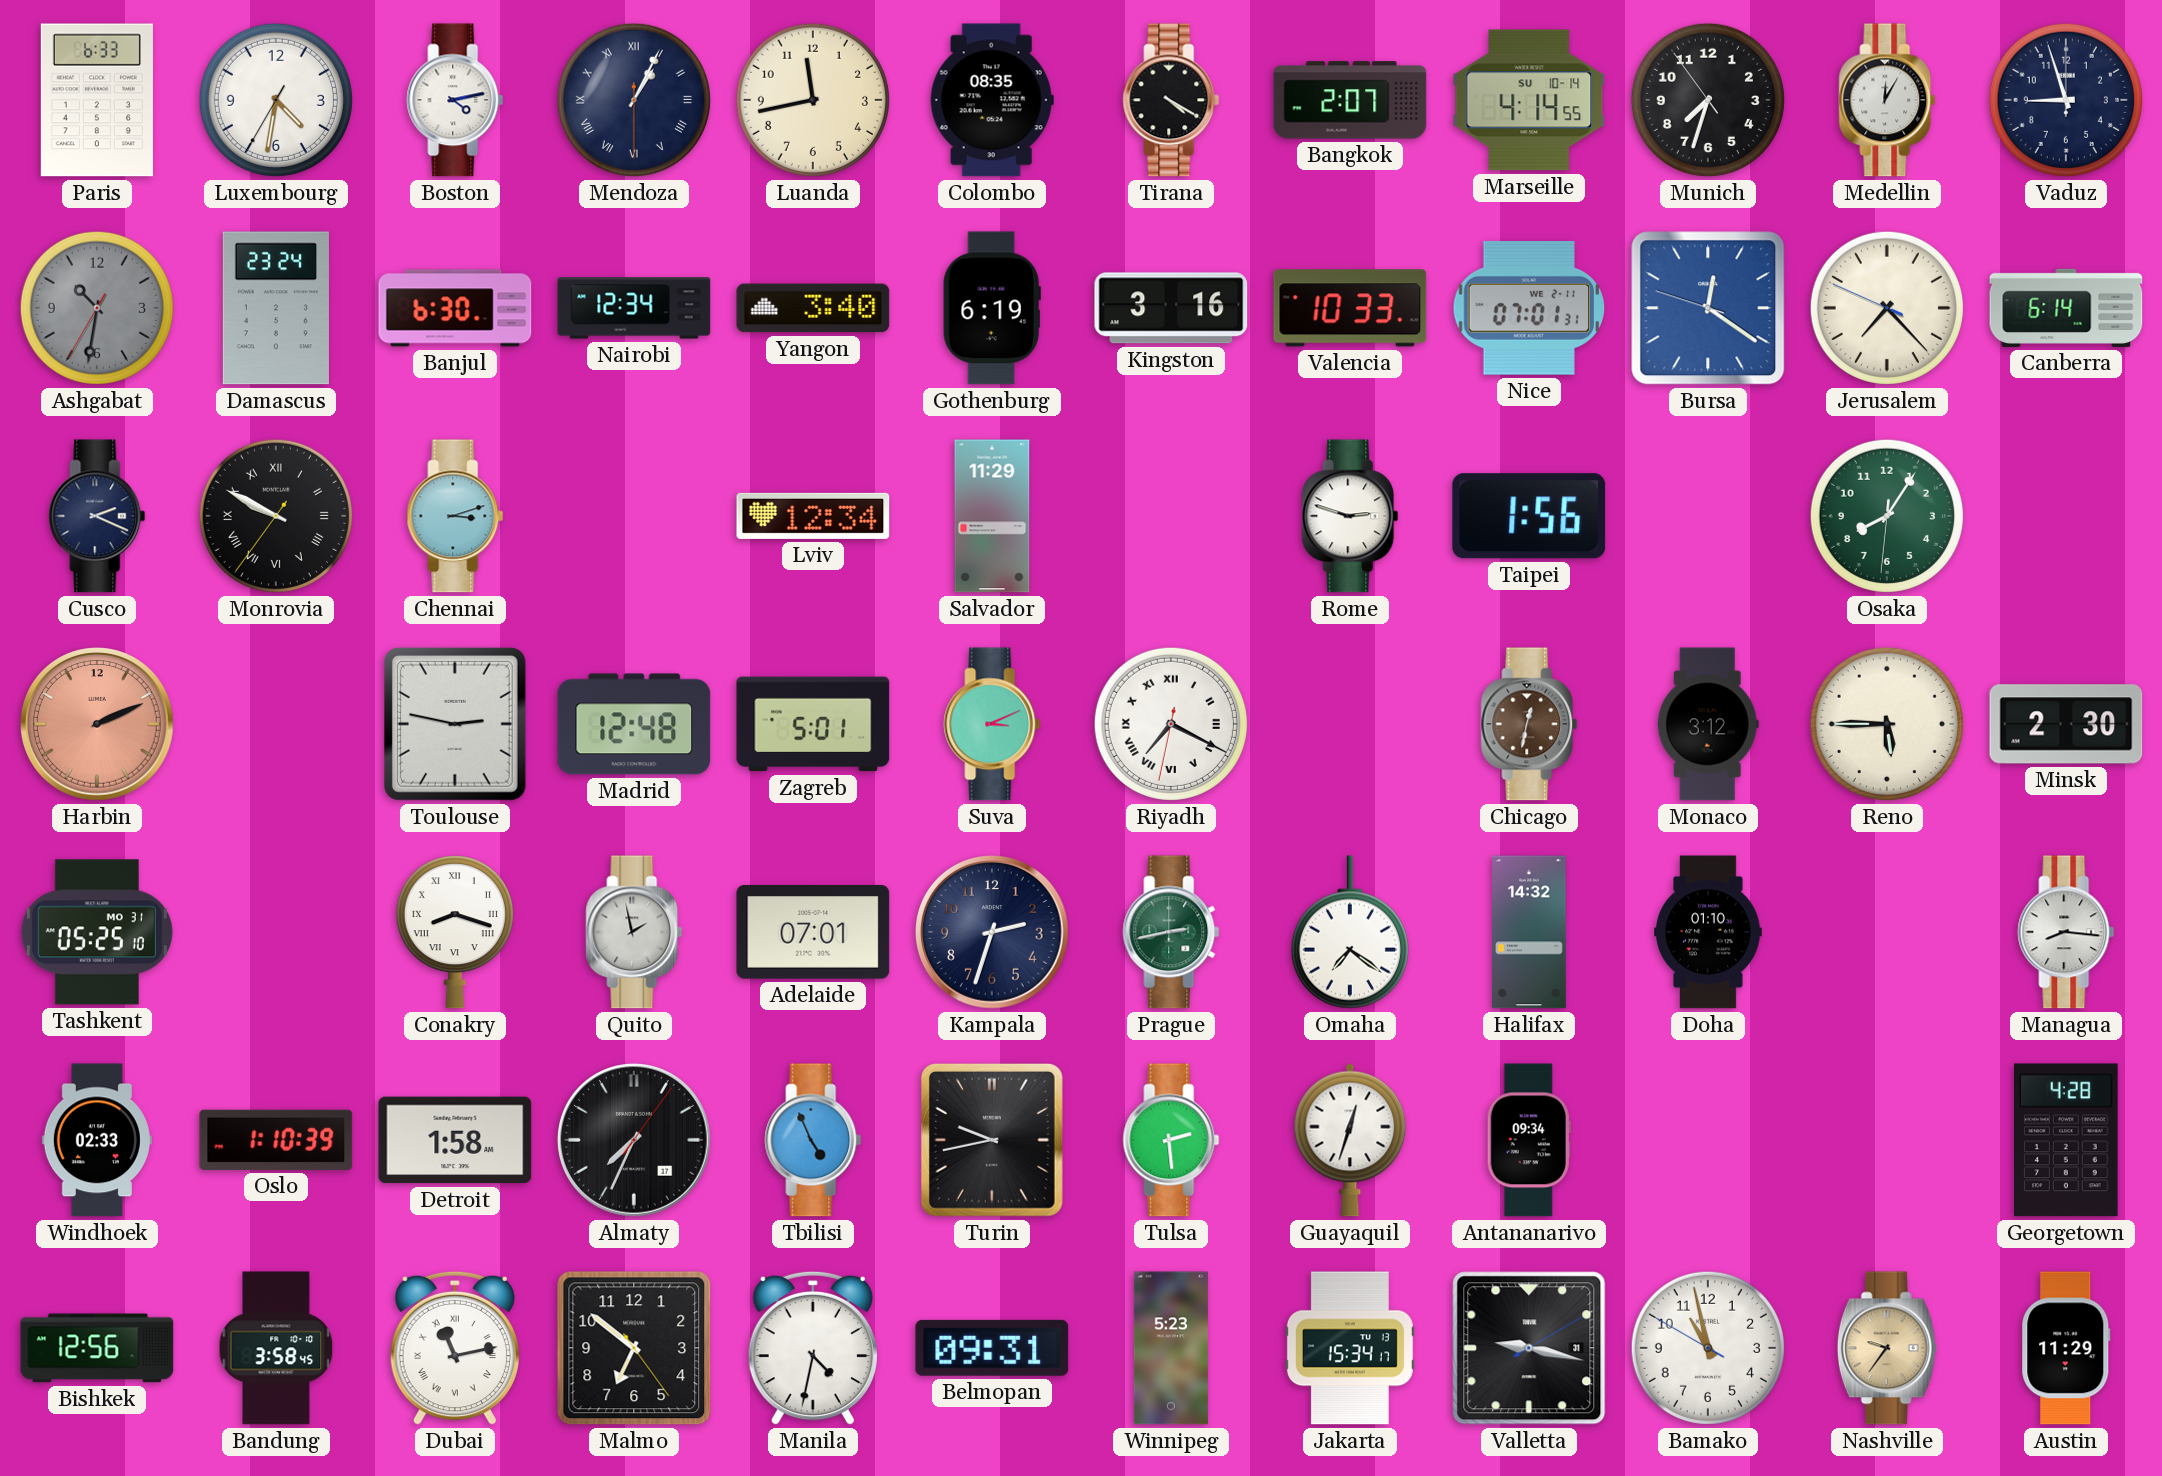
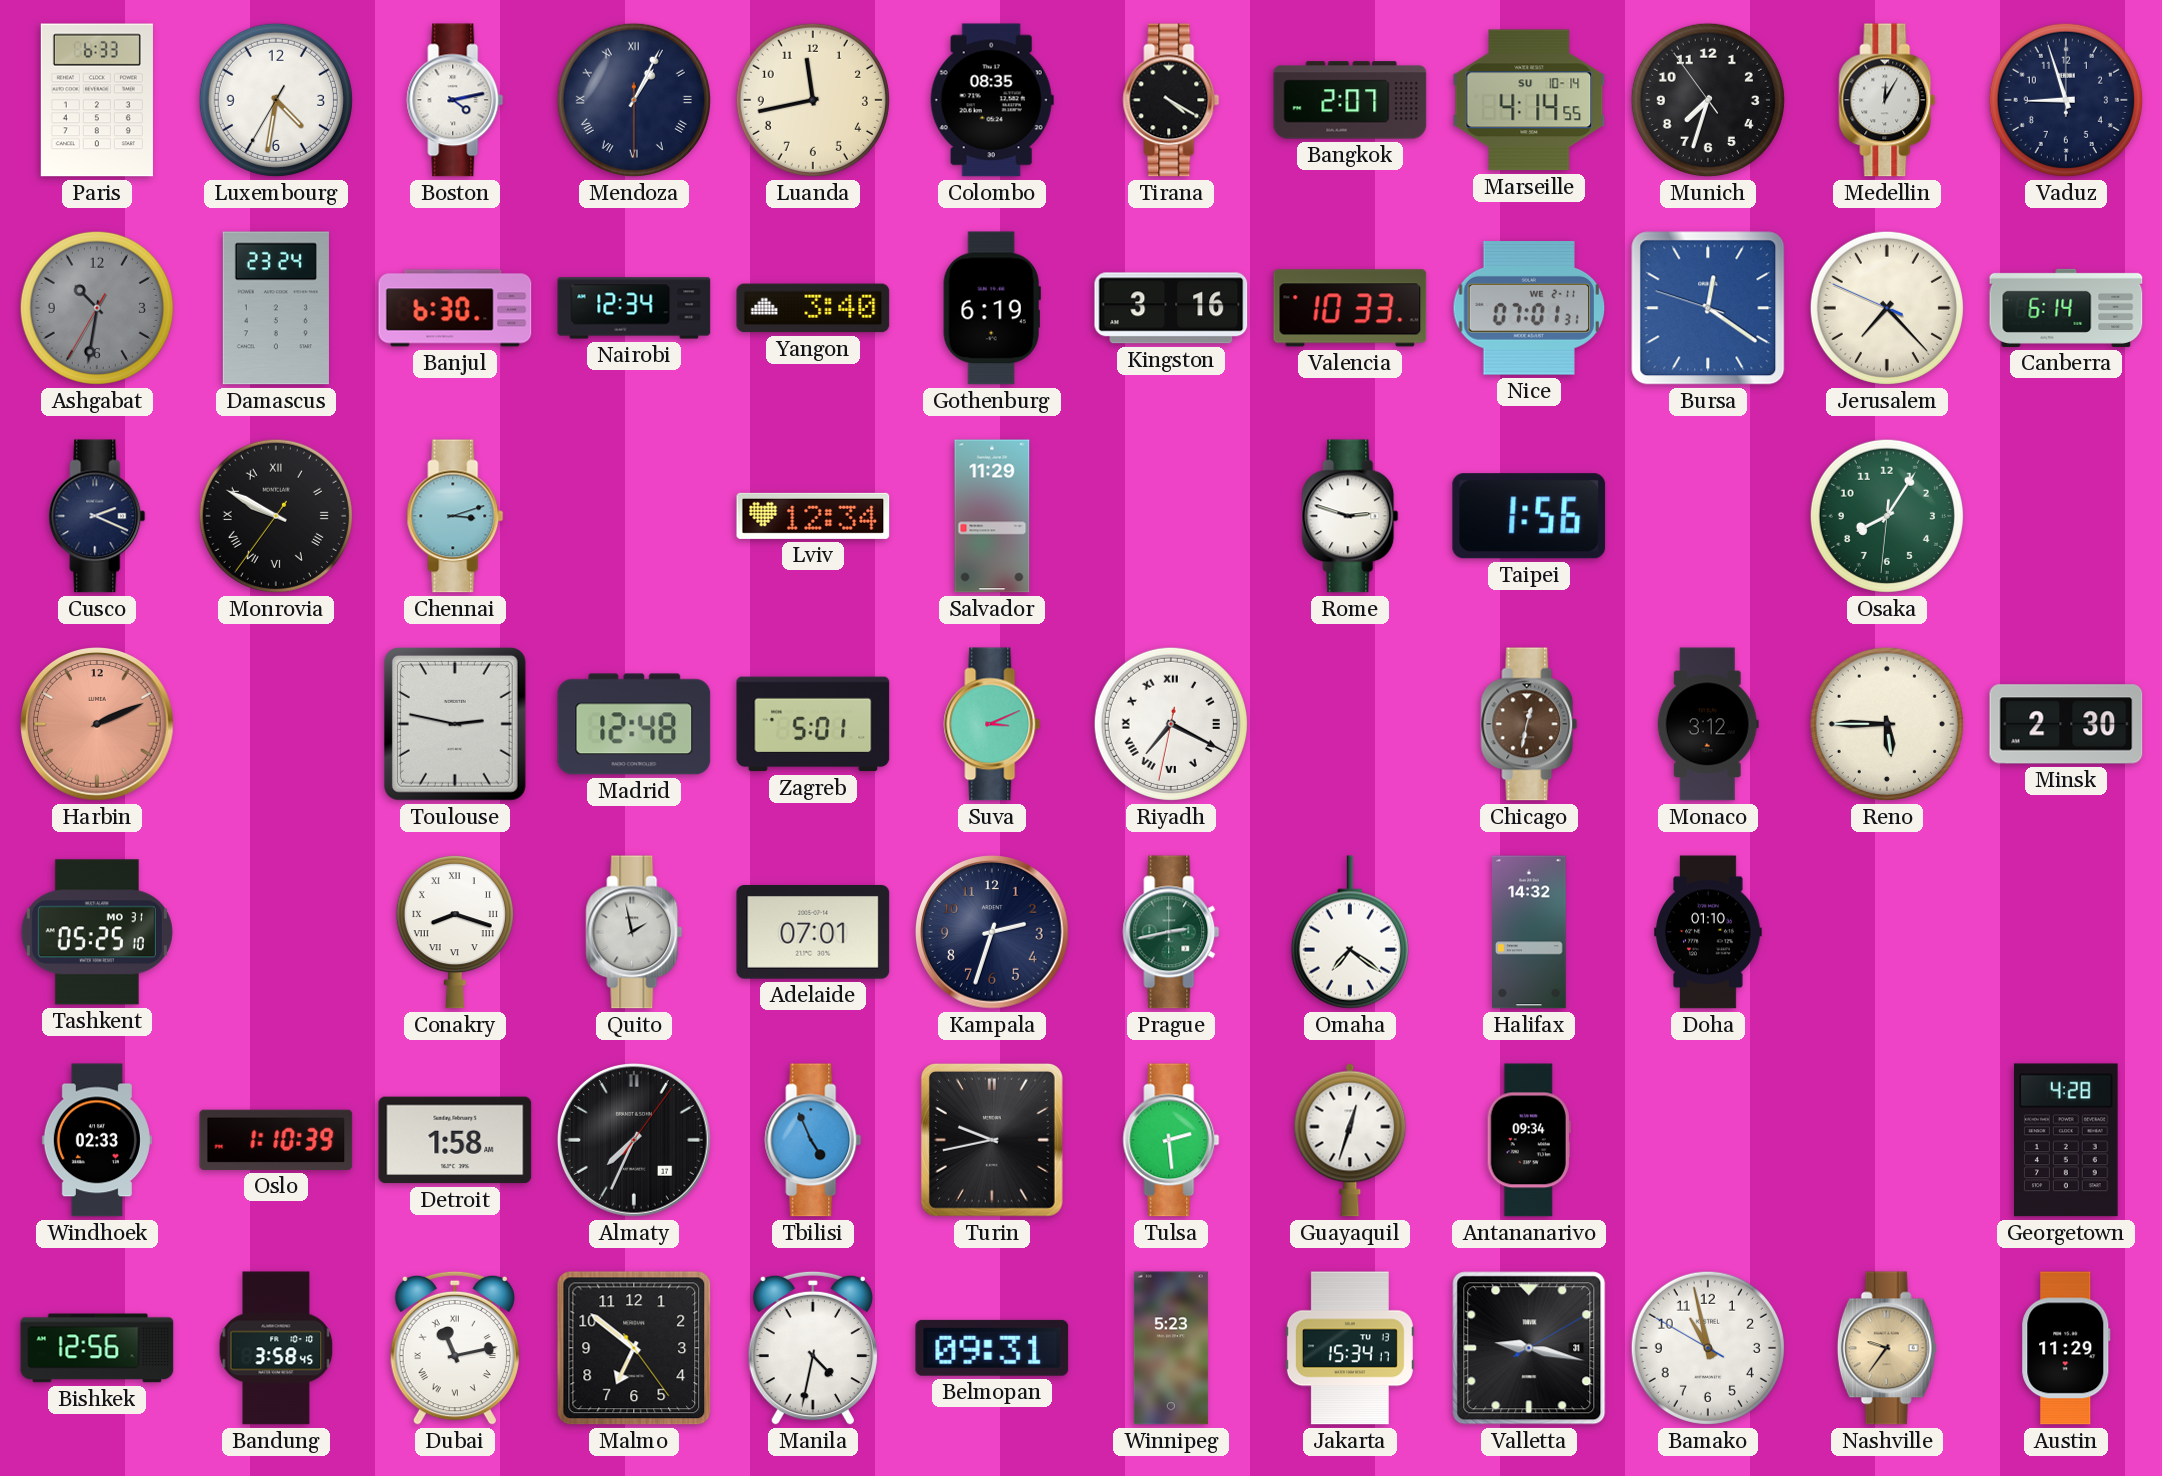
Managua: 8:16 -> none (2066, 932)
